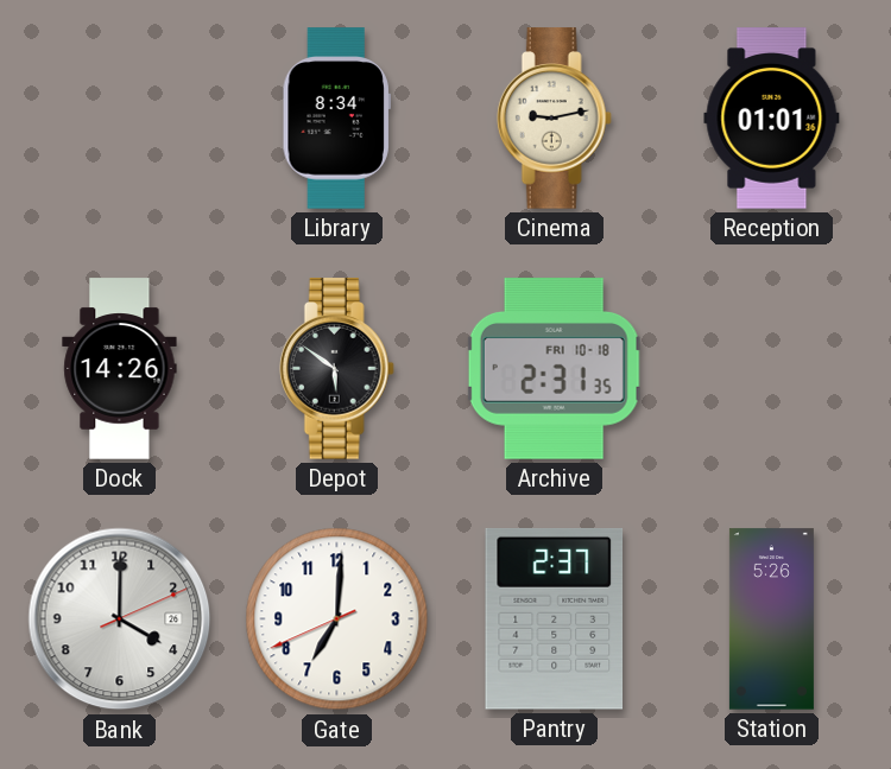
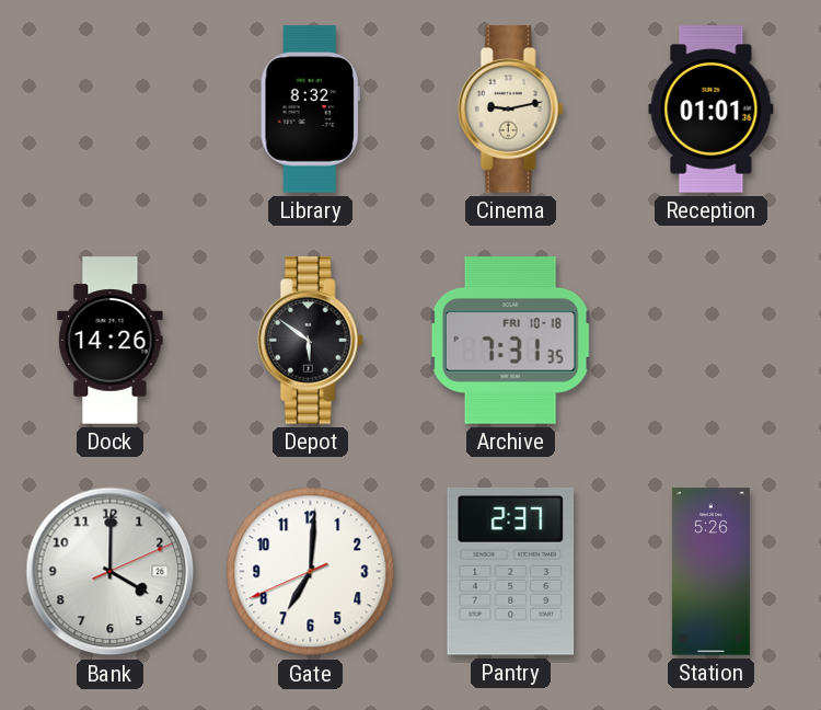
Library: 8:34 -> 8:32 (310, 110)
Archive: 2:31 -> 7:31 (510, 341)
